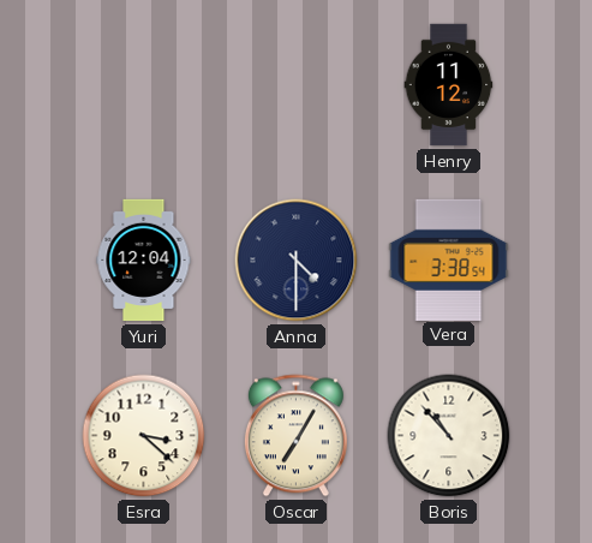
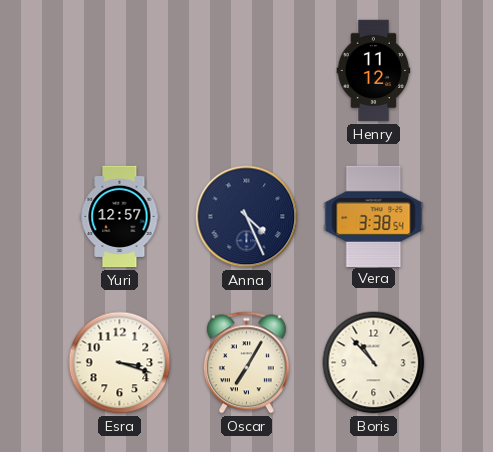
Yuri: 12:04 -> 12:57 (120, 217)
Anna: 4:30 -> 4:26 (247, 217)
Esra: 3:22 -> 3:18 (120, 363)
